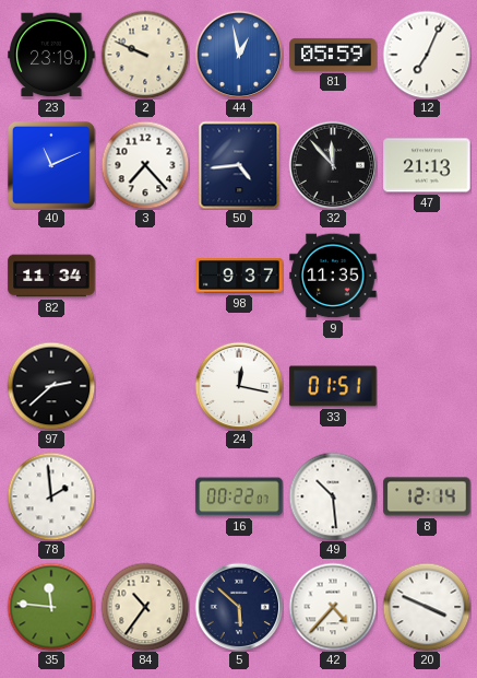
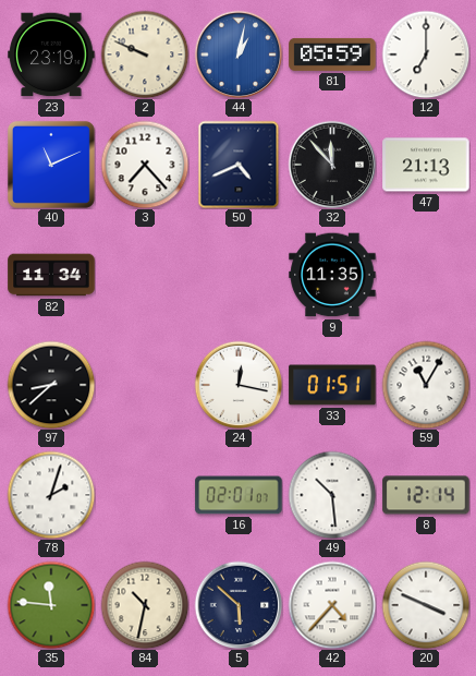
44: 12:58 -> 1:02 (239, 55)
12: 7:04 -> 7:00 (426, 55)
50: 4:44 -> 4:41 (239, 165)
98: 9:37 -> none (239, 276)
97: 2:38 -> 8:38 (51, 385)
59: none -> 11:05 (426, 385)
78: 1:59 -> 2:03 (51, 495)
16: 00:22 -> 02:01 (239, 495)
84: 10:36 -> 10:32 (145, 605)
